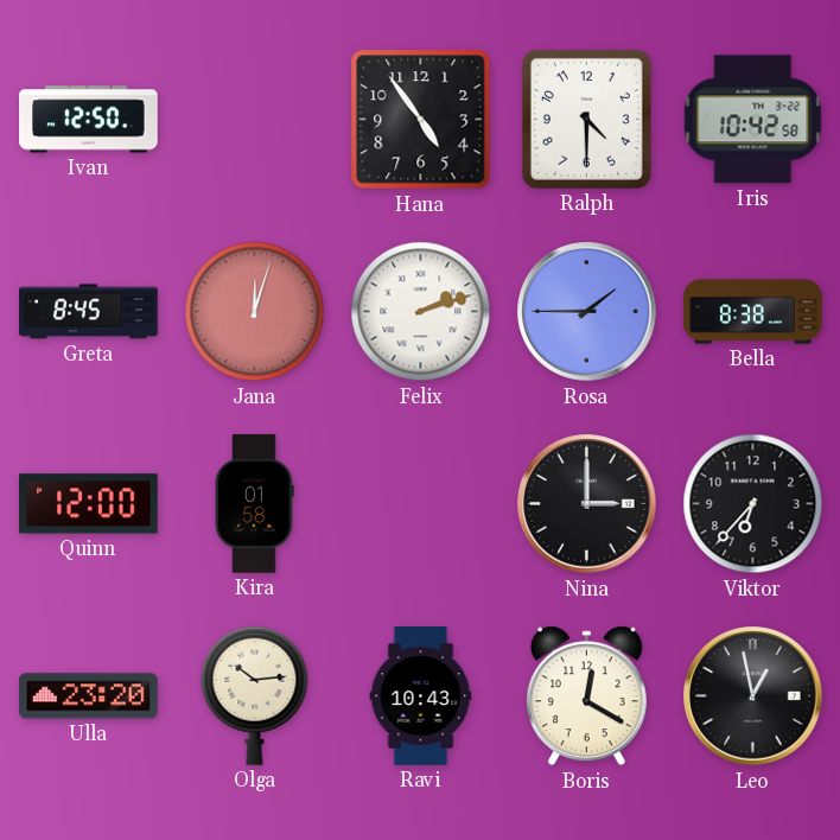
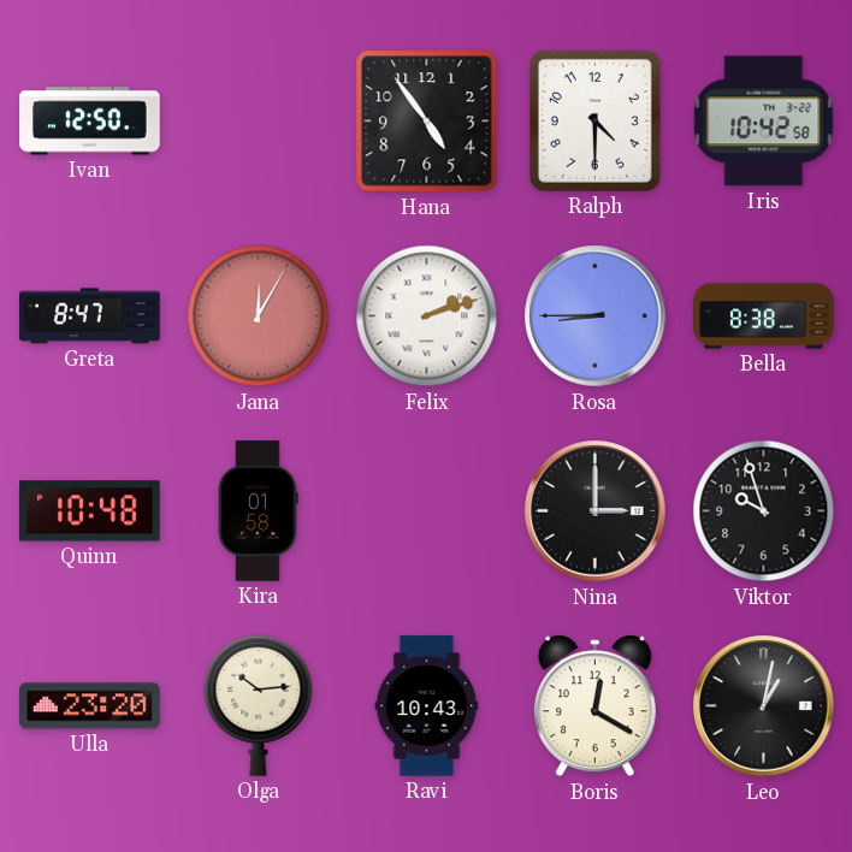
Greta: 8:45 -> 8:47 (90, 316)
Jana: 12:03 -> 12:05 (259, 316)
Rosa: 1:45 -> 8:45 (596, 316)
Quinn: 12:00 -> 10:48 (90, 511)
Viktor: 6:37 -> 9:57 (764, 511)
Leo: 12:58 -> 1:02 (764, 706)
